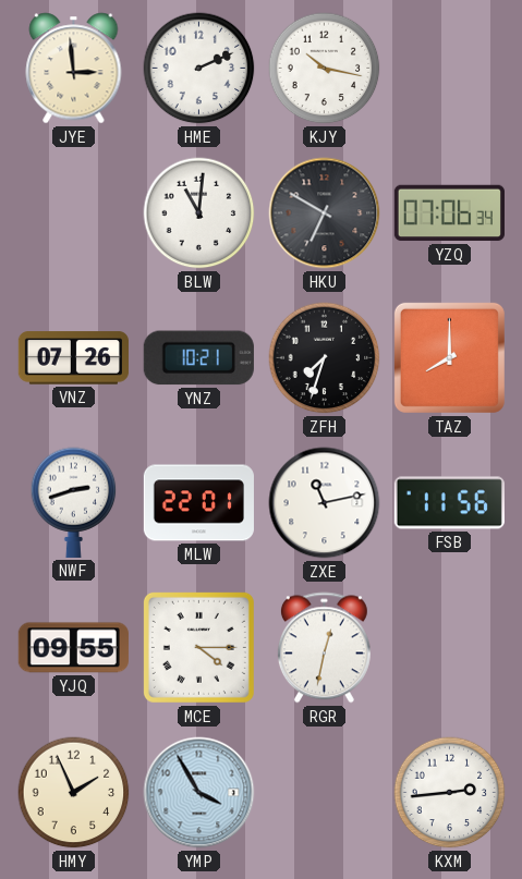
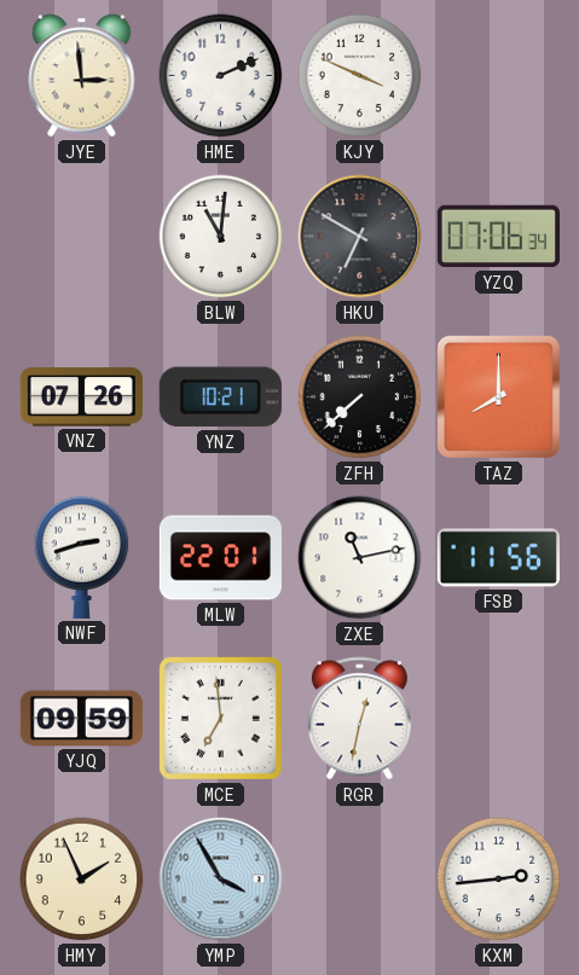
KJY: 10:17 -> 3:49 (360, 76)
ZFH: 7:33 -> 7:38 (360, 397)
YJQ: 09:55 -> 09:59 (81, 719)
MCE: 4:15 -> 6:59 (220, 718)
